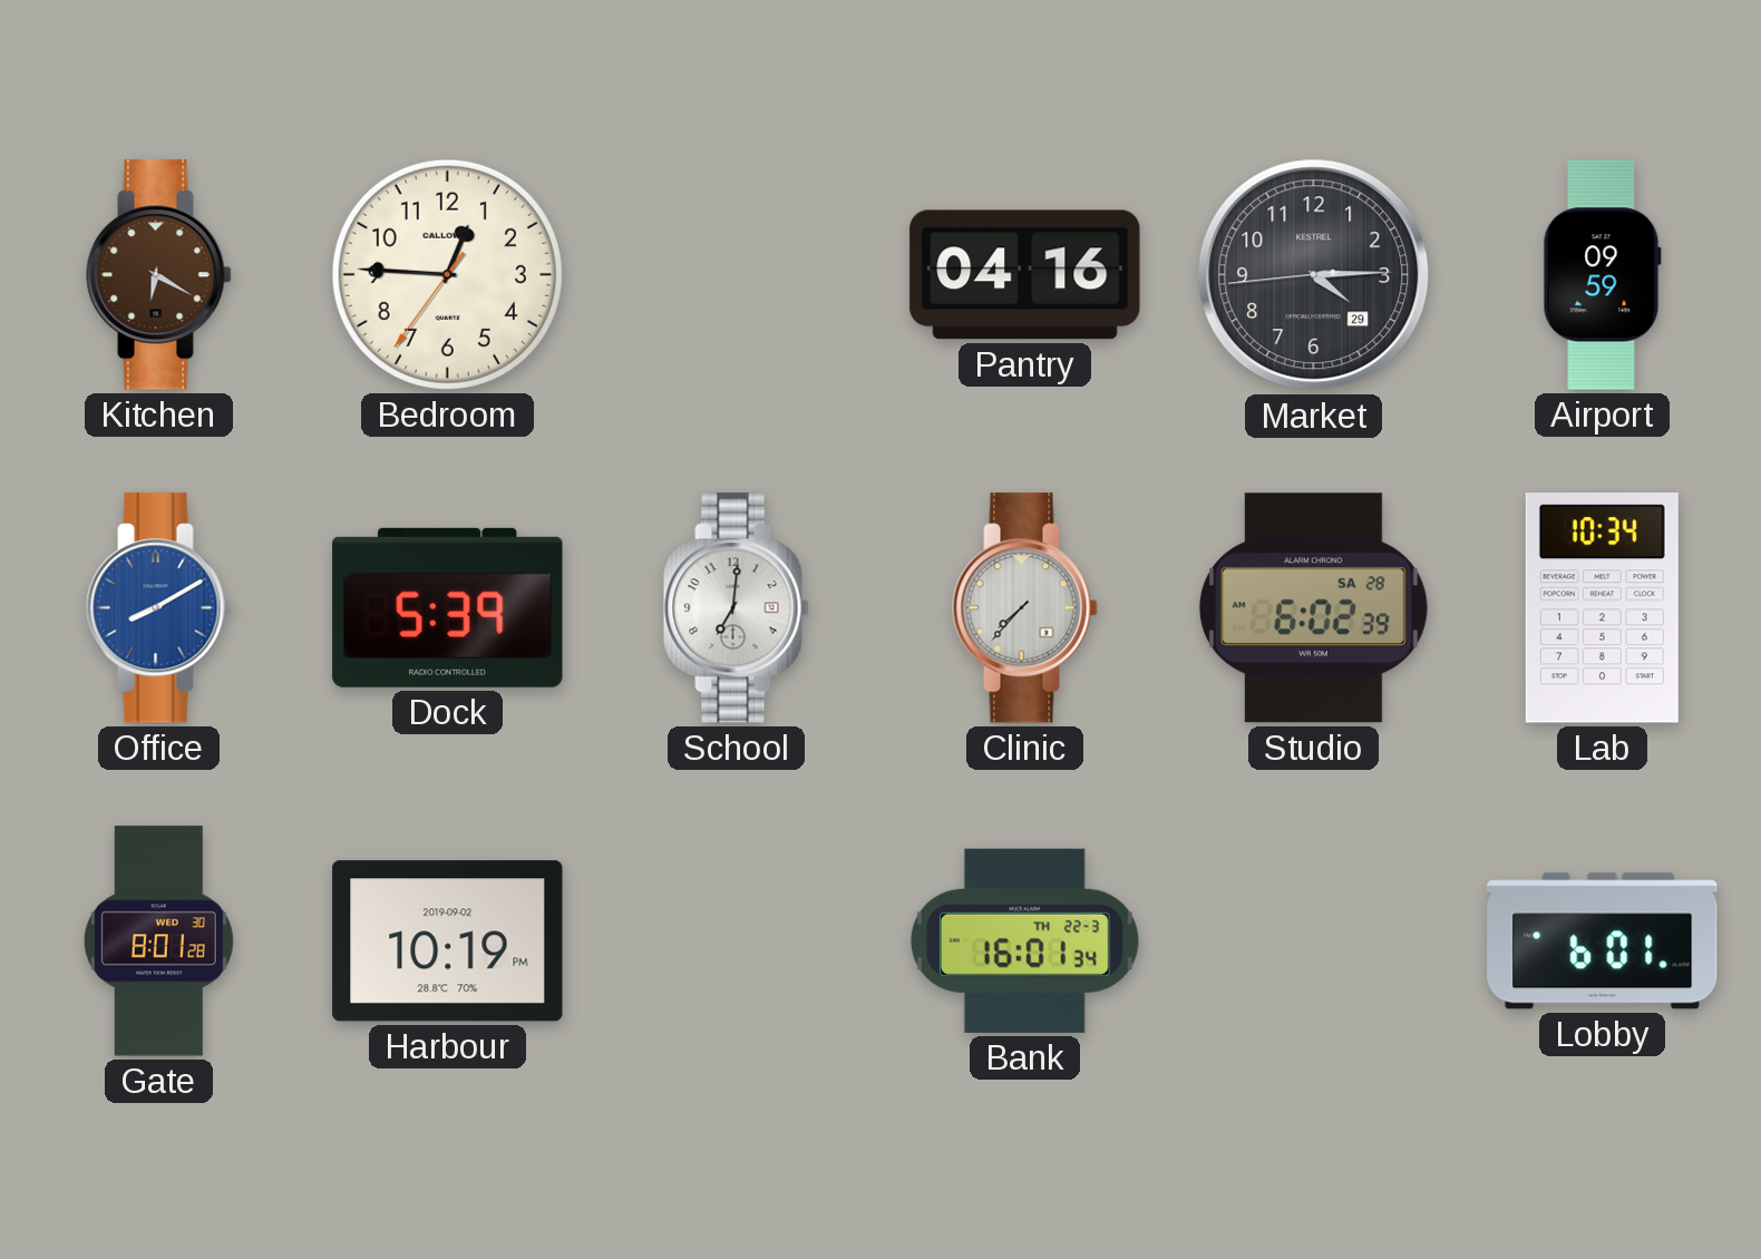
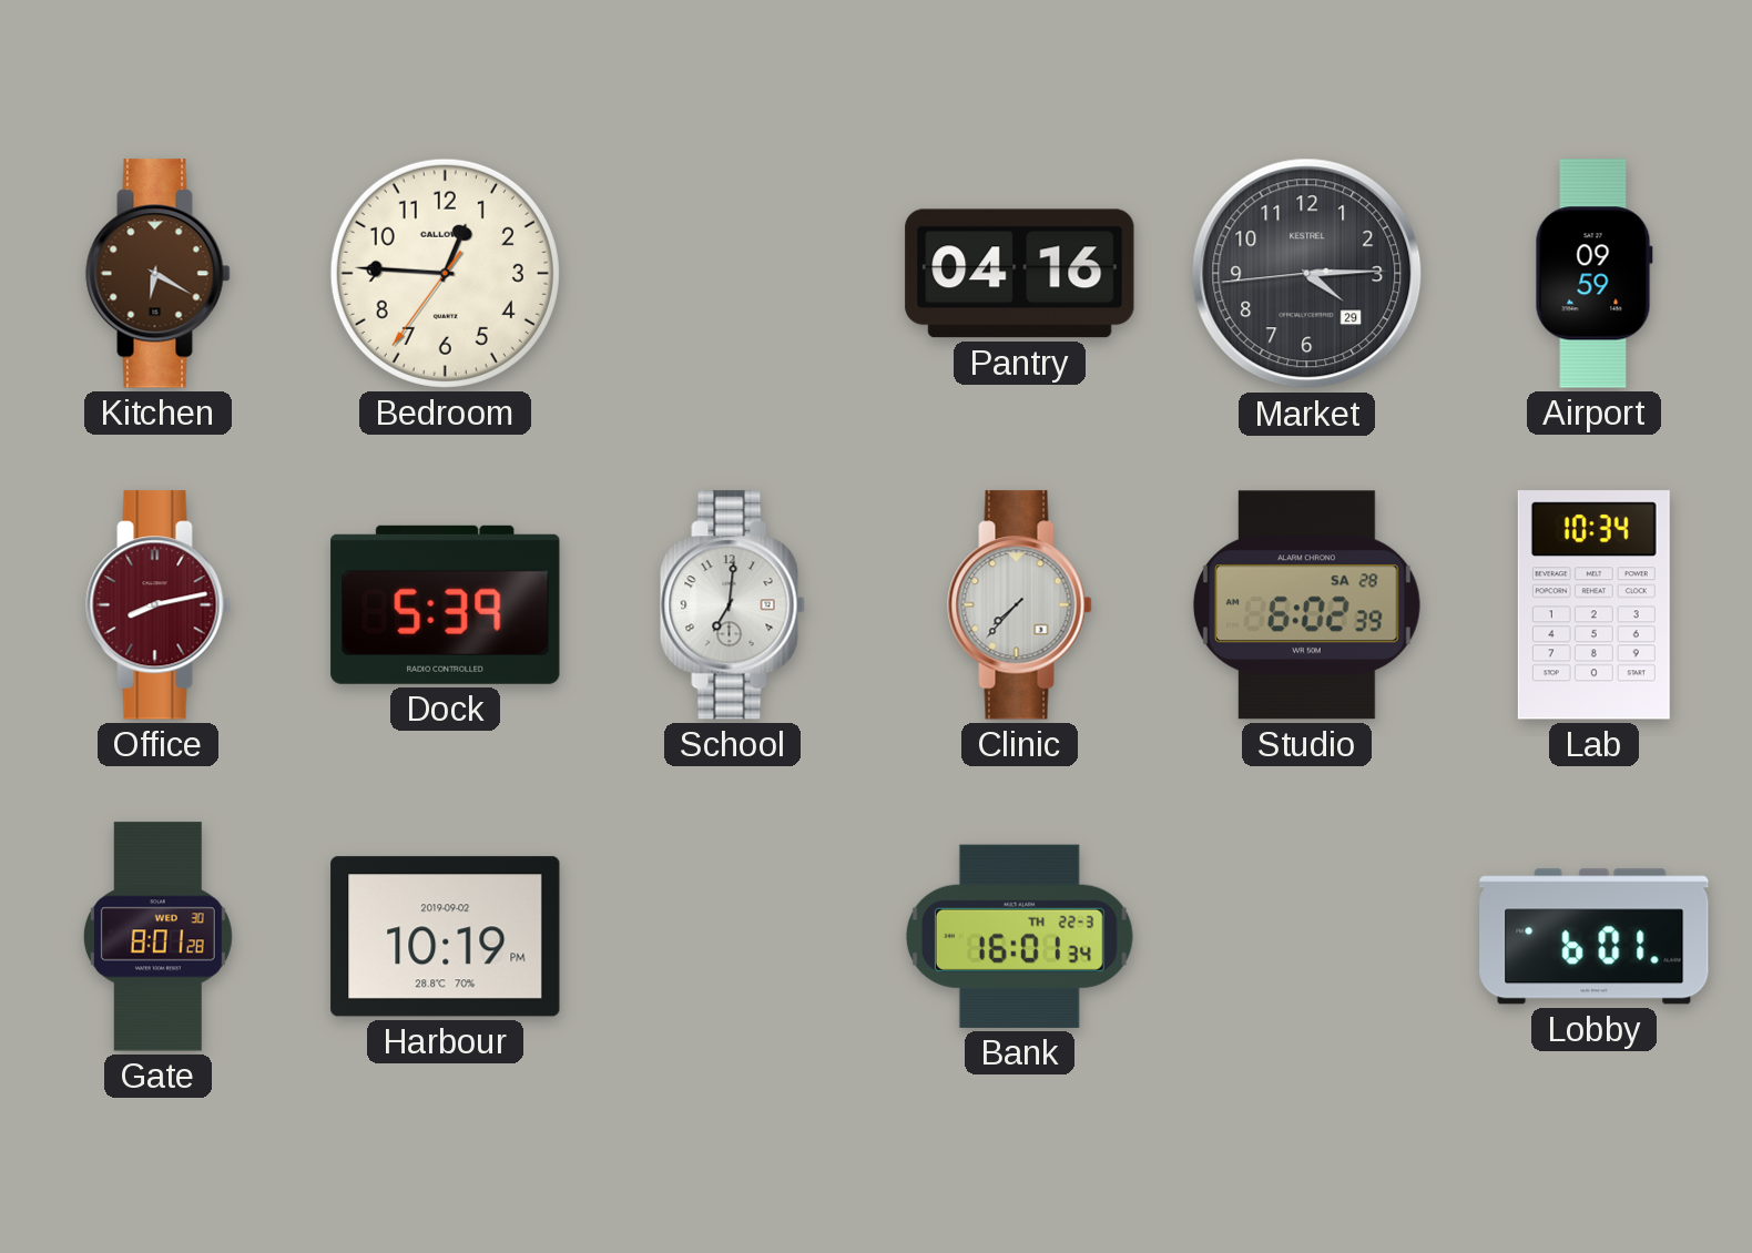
Office: 8:10 -> 8:13 (159, 605)
Office dial: blue -> burgundy (159, 605)
